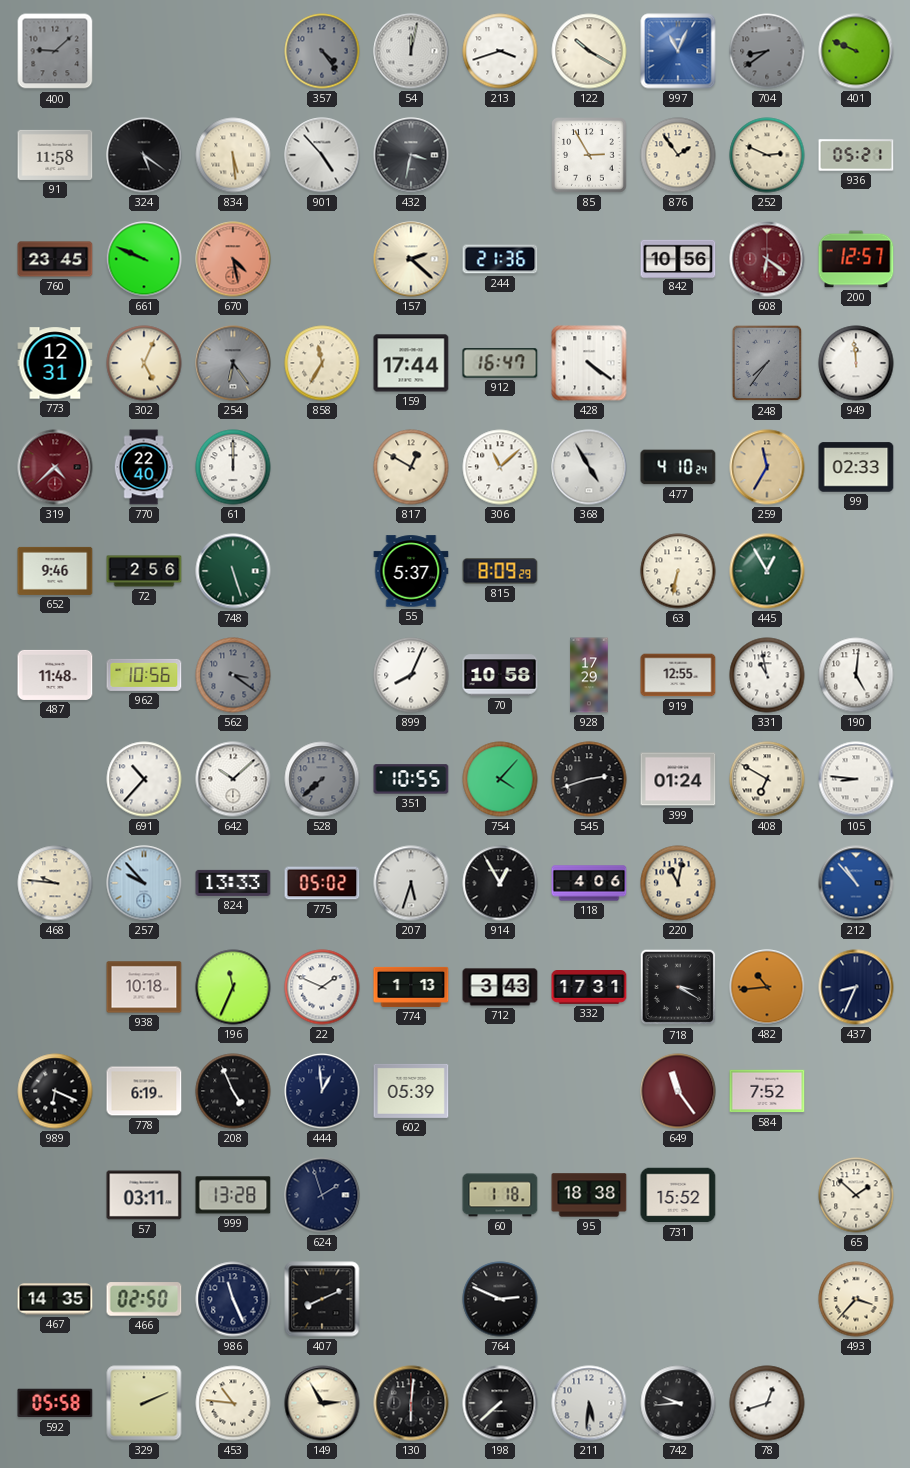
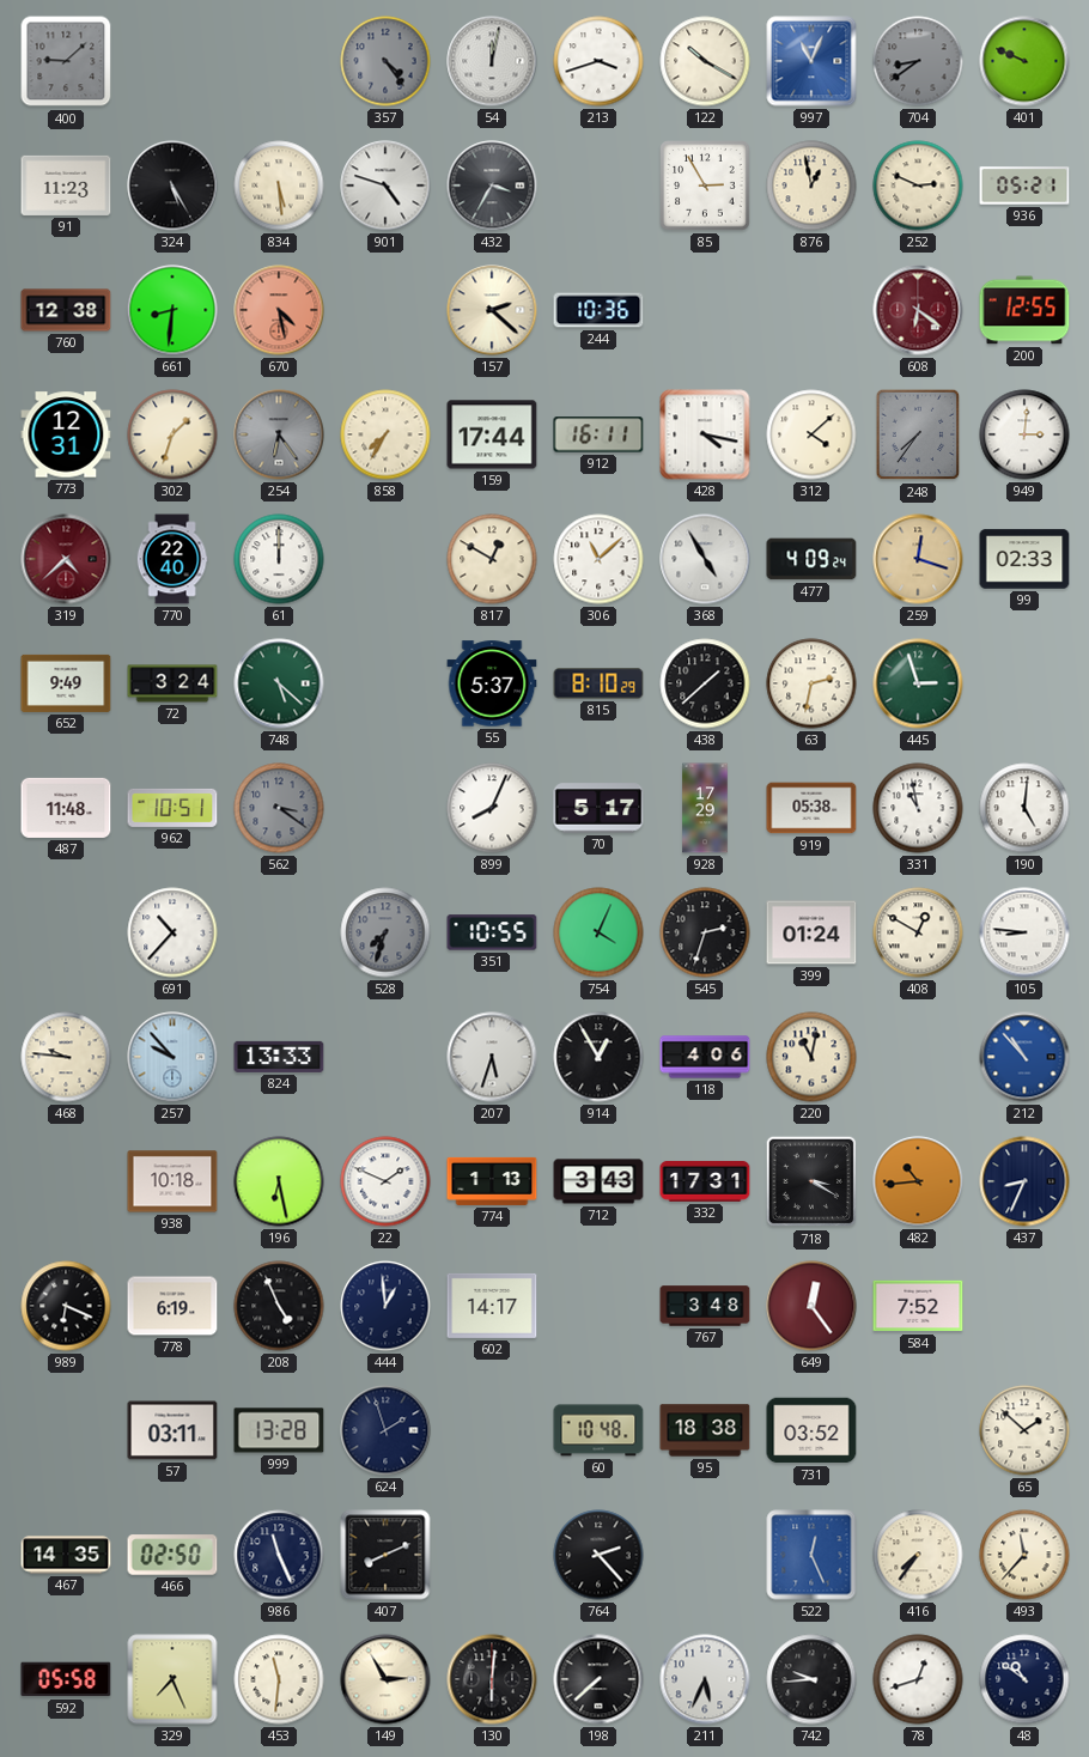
91: 11:58 -> 11:23 (66, 186)
324: 5:21 -> 5:25 (172, 186)
901: 4:53 -> 4:48 (385, 186)
432: 3:32 -> 3:35 (492, 186)
876: 1:54 -> 12:58 (811, 186)
760: 23:45 -> 12:38 (66, 310)
661: 9:49 -> 8:31 (172, 310)
244: 21:36 -> 10:36 (598, 310)
842: 10:56 -> none (678, 258)
200: 12:57 -> 12:55 (1024, 310)
302: 5:04 -> 1:33 (172, 434)
858: 11:35 -> 7:35 (385, 434)
912: 16:47 -> 16:11 (598, 434)
428: 4:21 -> 4:17 (705, 434)
312: none -> 4:08 (811, 434)
949: 11:59 -> 3:01 (1024, 434)
477: 4:10 -> 4:09 (811, 559)
259: 11:35 -> 12:18 (918, 559)
652: 9:46 -> 9:49 (66, 683)
72: 2:56 -> 3:24 (172, 683)
748: 5:27 -> 5:22 (279, 683)
815: 8:09 -> 8:10 (598, 683)
438: none -> 1:38 (705, 683)
63: 6:32 -> 2:32 (811, 683)
445: 12:55 -> 2:57 (918, 683)
962: 10:56 -> 10:51 (172, 808)
70: 10:58 -> 5:17 (598, 808)
919: 12:55 -> 05:38 (811, 808)
642: 10:08 -> none (233, 779)
528: 7:38 -> 7:33 (385, 932)
754: 4:07 -> 4:04 (598, 932)
545: 2:42 -> 2:33 (705, 932)
408: 6:50 -> 12:50 (918, 932)
775: 05:02 -> none (322, 883)
196: 11:34 -> 6:28 (279, 1181)
602: 05:39 -> 14:17 (492, 1306)
767: none -> 3:48 (705, 1306)
649: 11:24 -> 12:24 (811, 1306)
60: 1:18 -> 10:48 (598, 1430)
731: 15:52 -> 03:52 (811, 1430)
764: 2:49 -> 2:23 (598, 1555)
522: none -> 12:26 (811, 1555)
416: none -> 7:36 (918, 1555)
493: 3:37 -> 11:37 (1024, 1555)
329: 2:11 -> 7:26 (172, 1679)
453: 10:46 -> 11:31 (279, 1679)
211: 5:31 -> 5:34 (705, 1679)
48: none -> 10:51 (1024, 1679)
